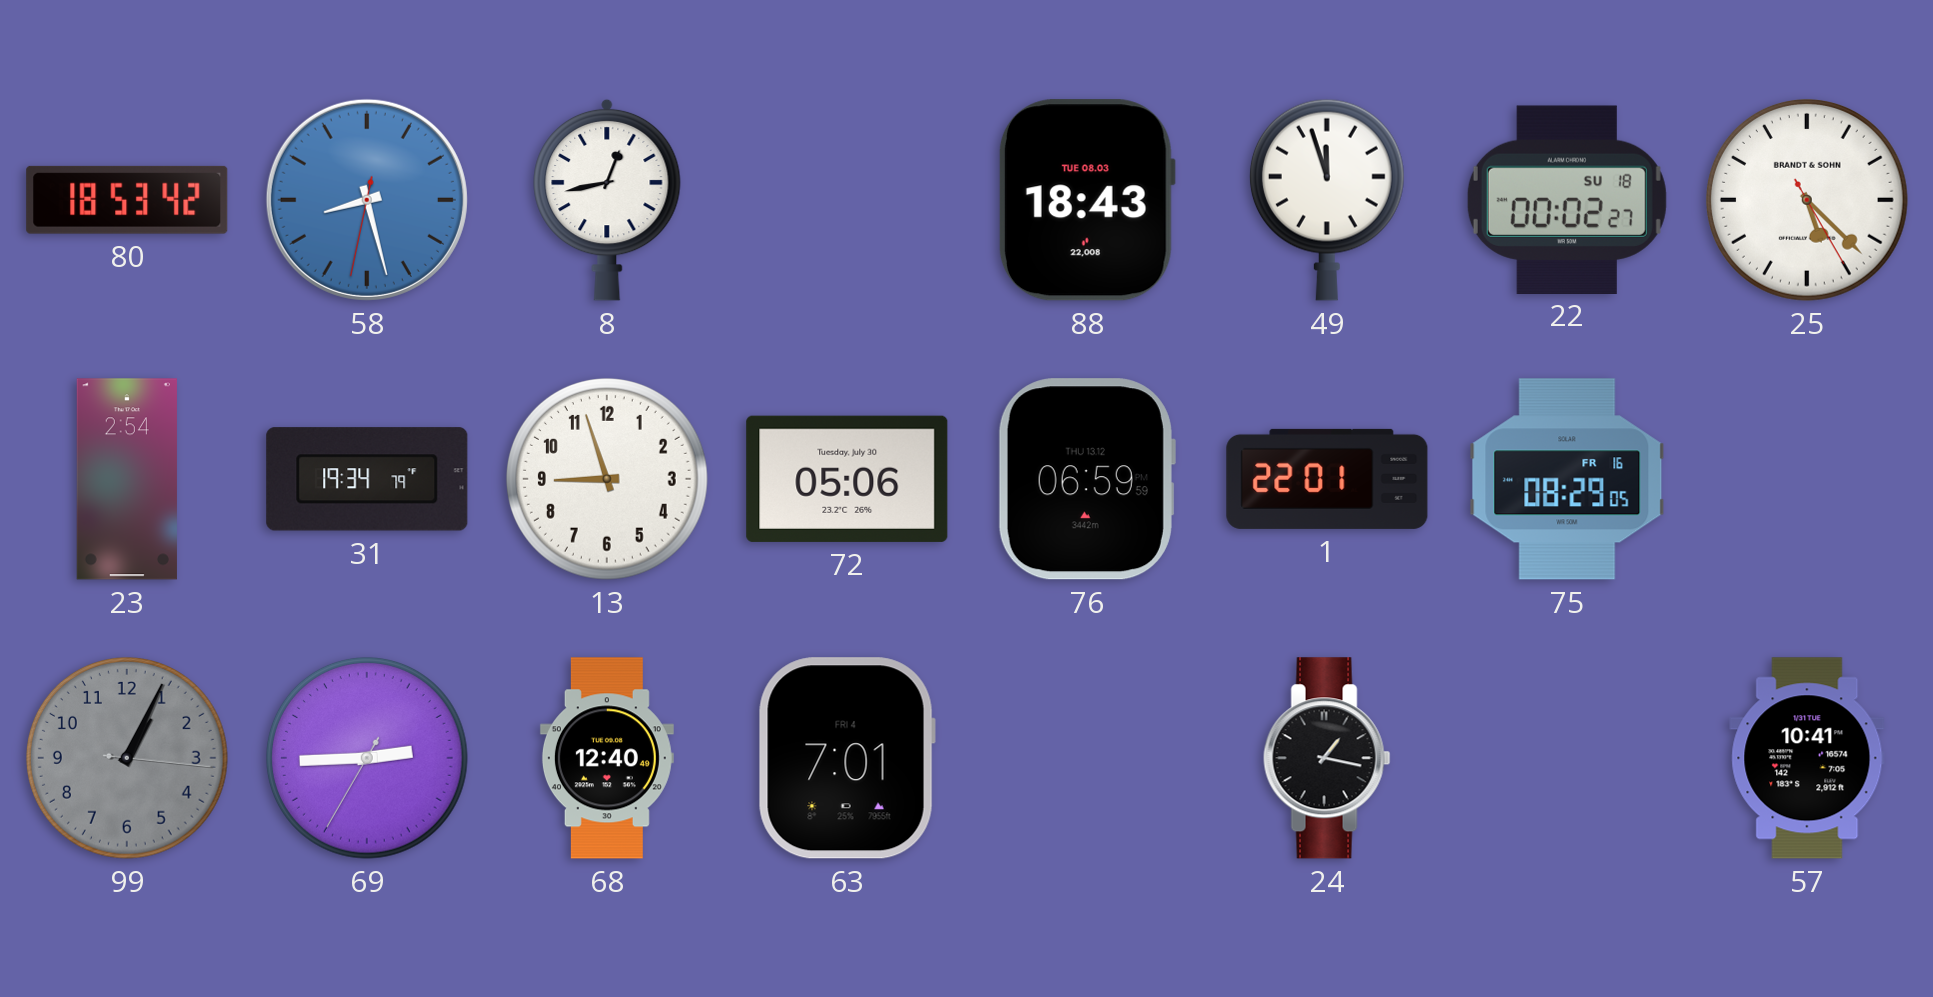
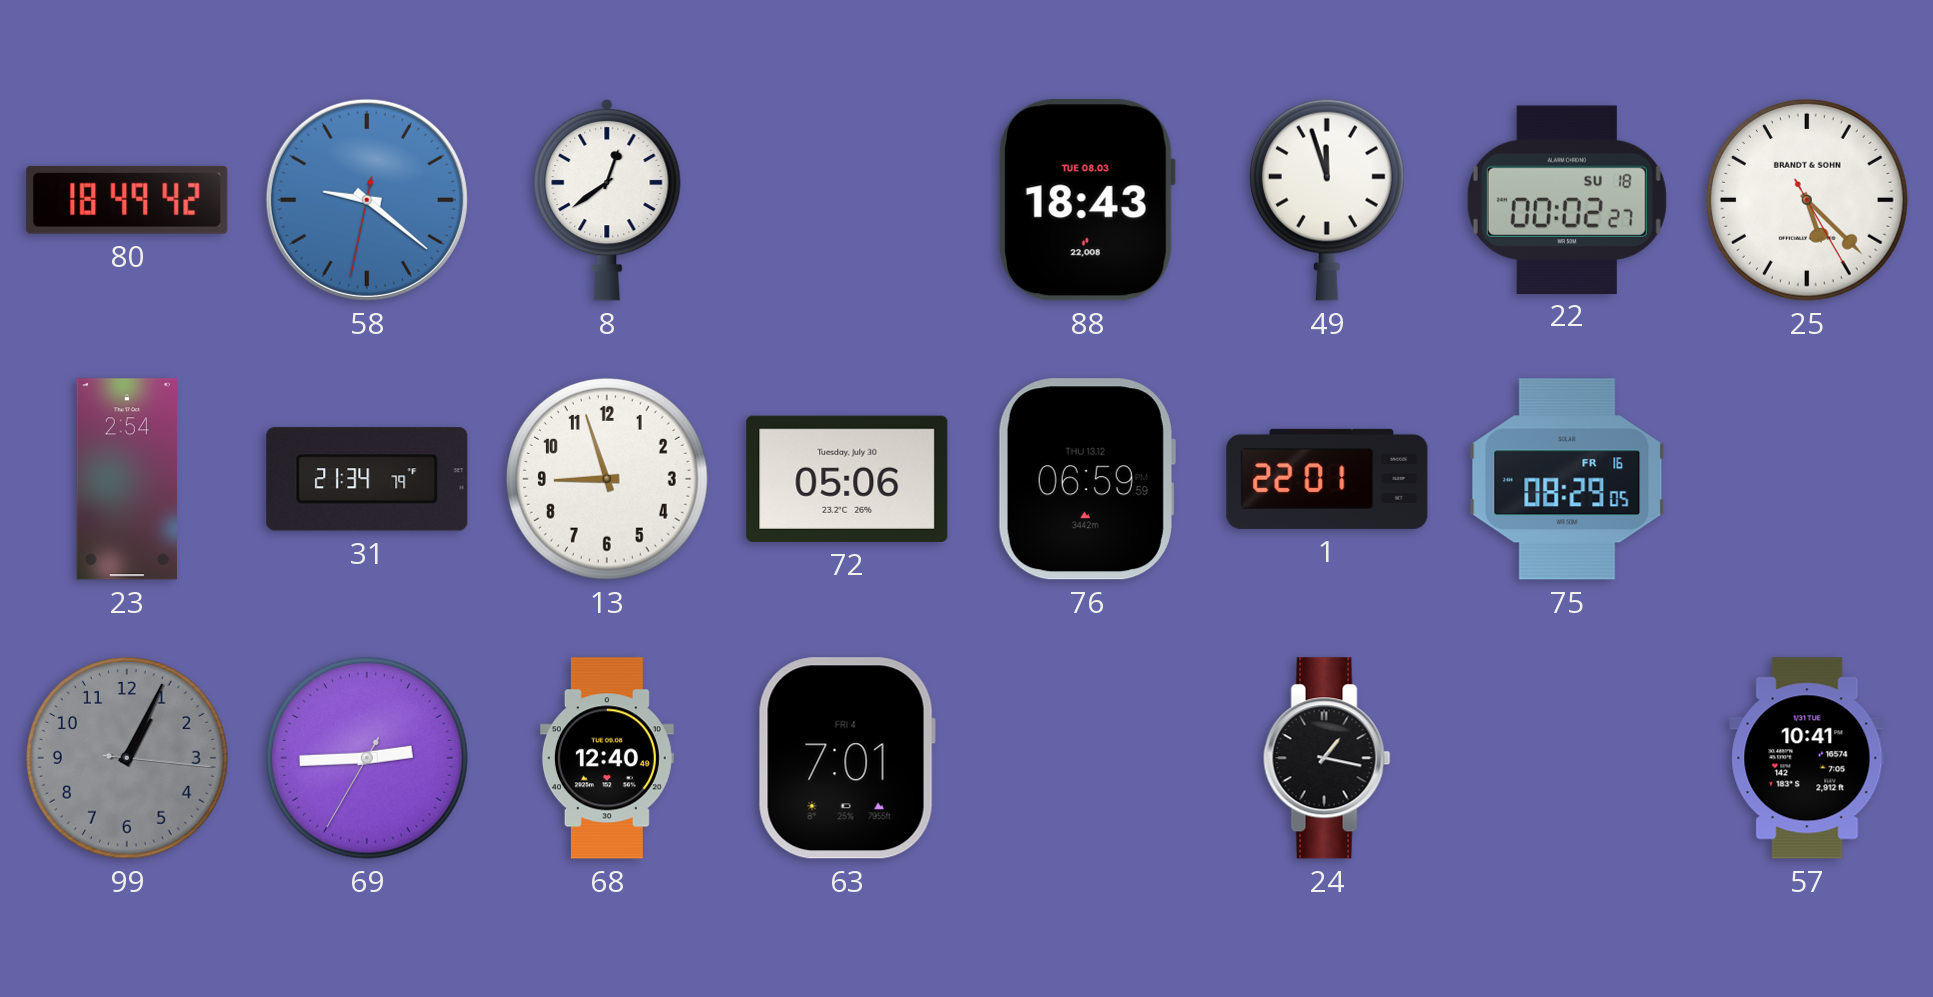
80: 18:53 -> 18:49 (127, 200)
58: 8:27 -> 9:21 (367, 200)
8: 12:43 -> 12:39 (607, 200)
31: 19:34 -> 21:34 (367, 479)
